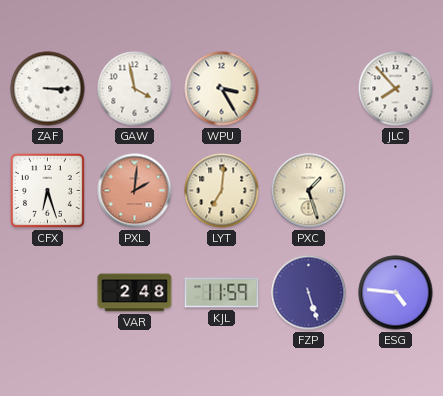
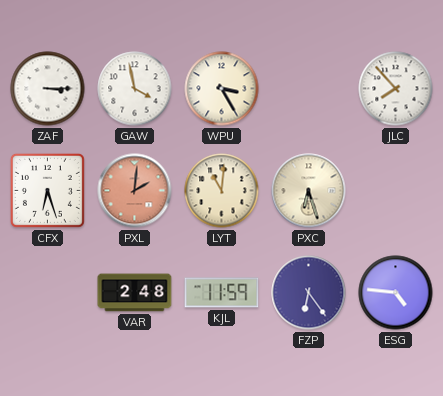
LYT: 7:01 -> 11:01 (222, 191)
PXC: 1:27 -> 6:27 (309, 191)
FZP: 5:27 -> 6:24 (309, 293)
